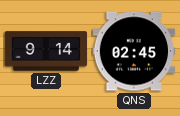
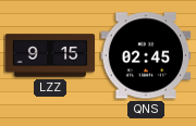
LZZ: 9:14 -> 9:15 (50, 55)
